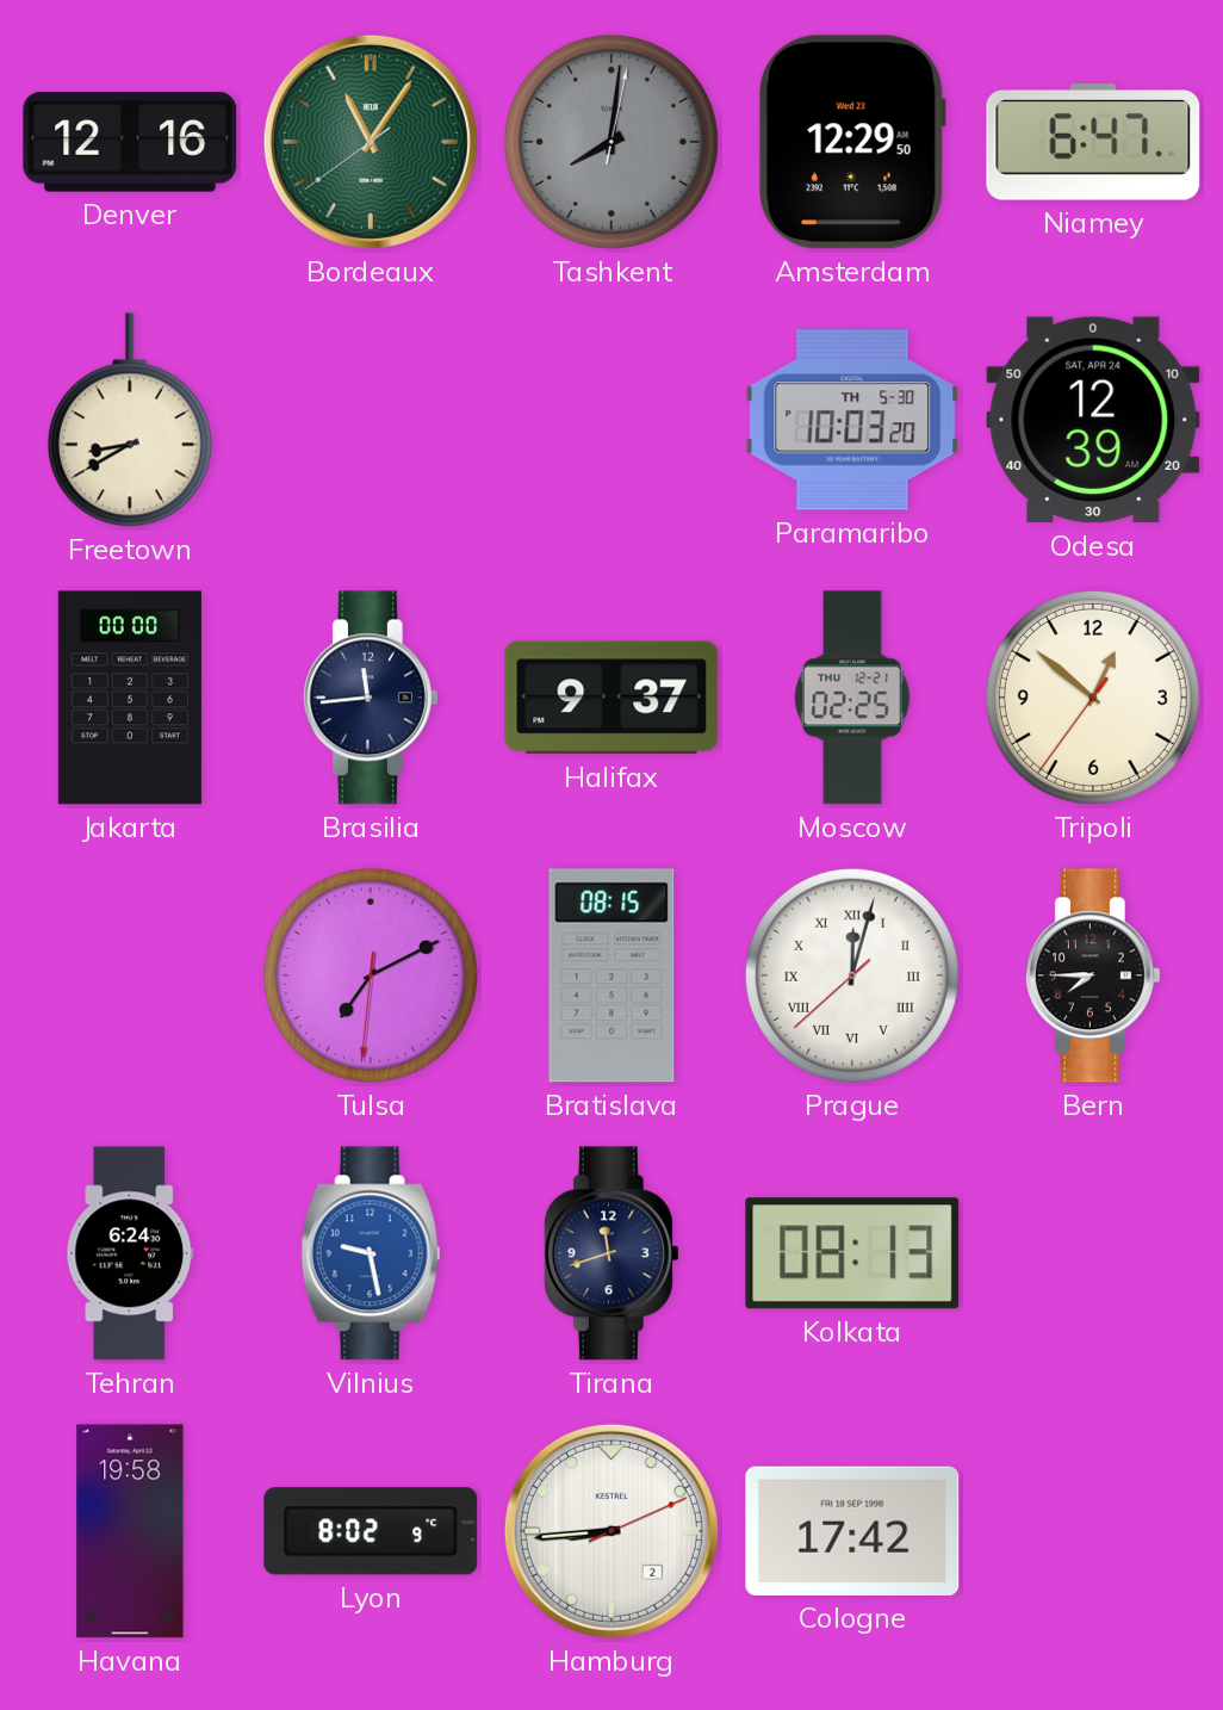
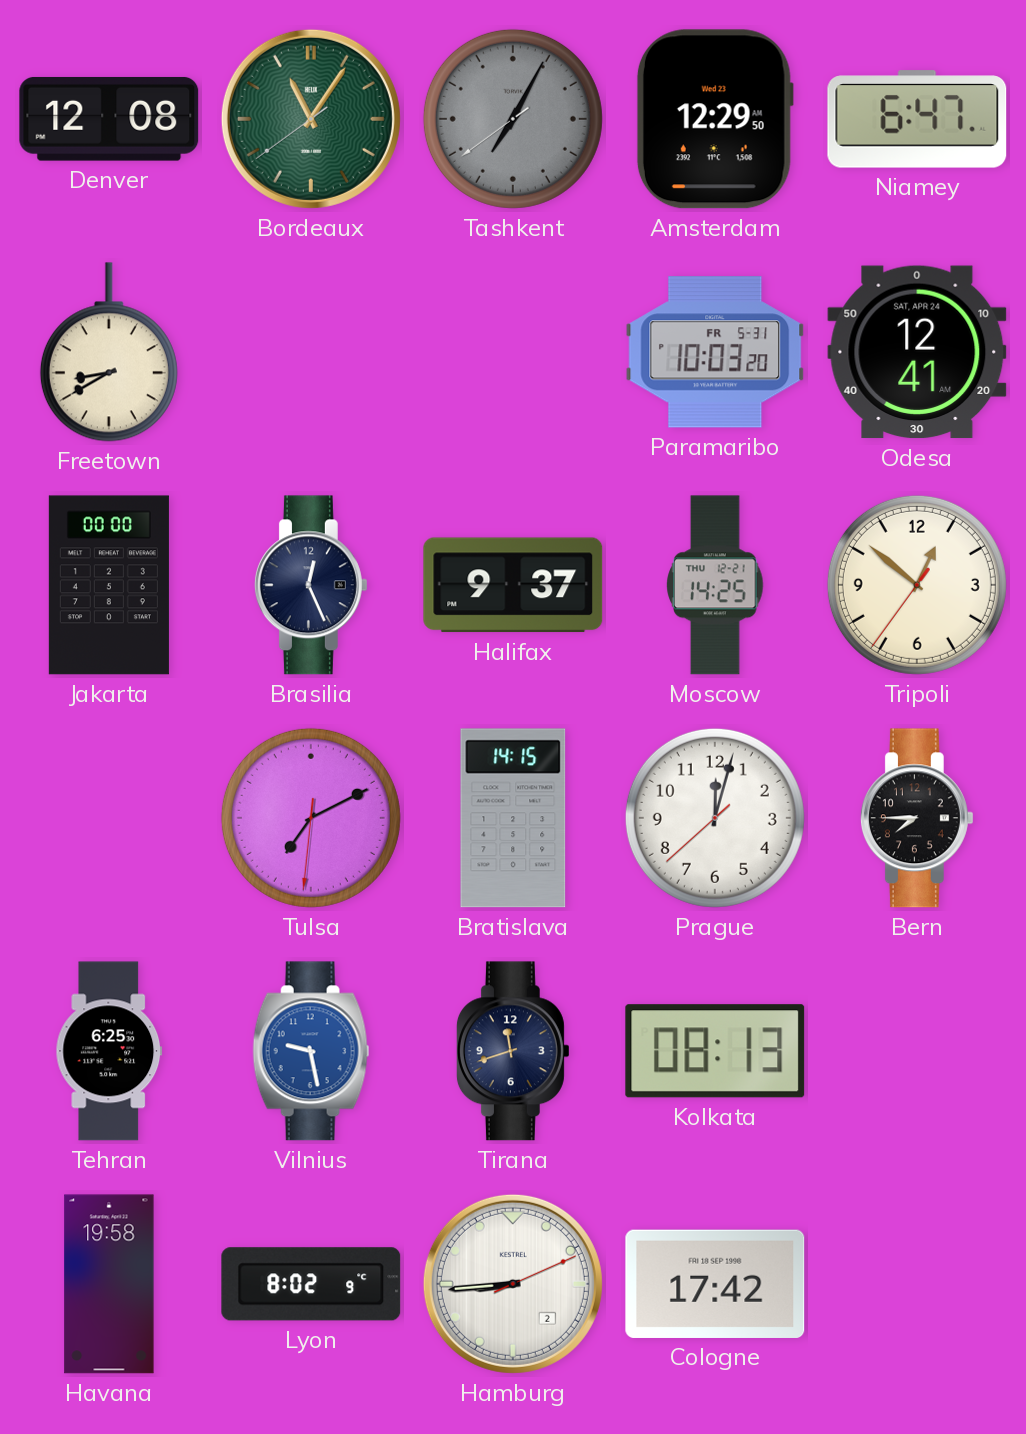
Denver: 12:16 -> 12:08 (109, 119)
Tashkent: 8:01 -> 7:04 (513, 119)
Paramaribo date: TH 5-30 -> FR 5-31 (715, 352)
Odesa: 12:39 -> 12:41 (917, 352)
Brasilia: 11:44 -> 12:26 (311, 585)
Moscow: 02:25 -> 14:25 (715, 585)
Bratislava: 08:15 -> 14:15 (513, 818)
Prague numerals: Roman -> Arabic (715, 818)
Tehran: 6:24 -> 6:25 (109, 1051)
